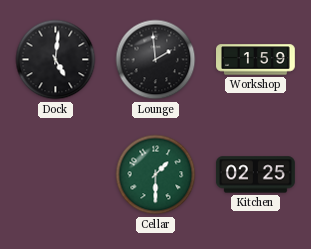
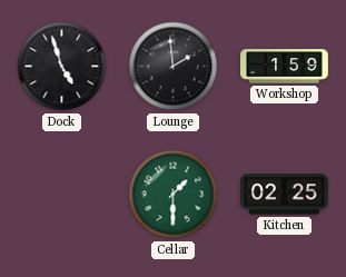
Dock: 5:01 -> 4:57 (62, 67)
